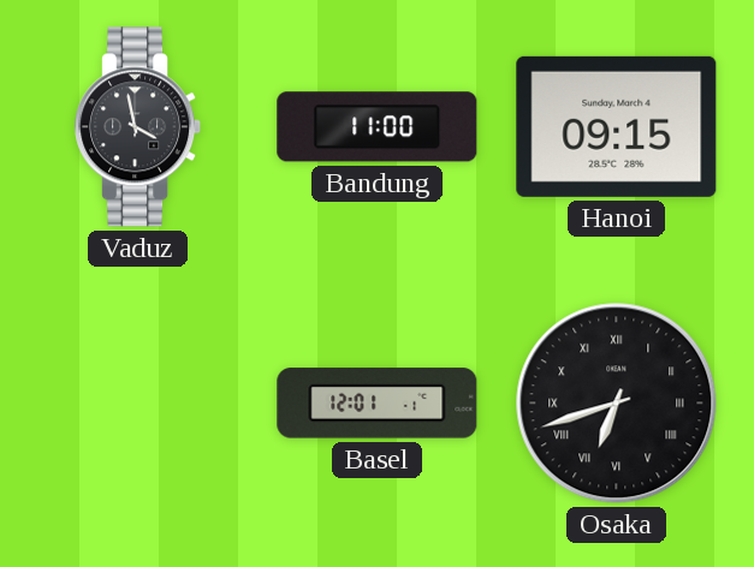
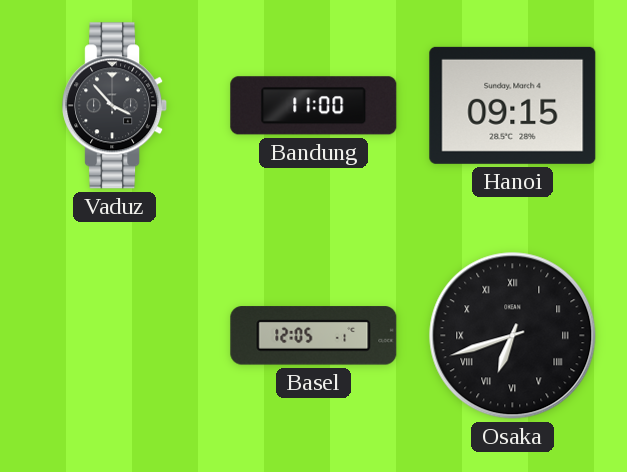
Vaduz: 3:58 -> 3:53 (115, 106)
Basel: 12:01 -> 12:05 (314, 336)
